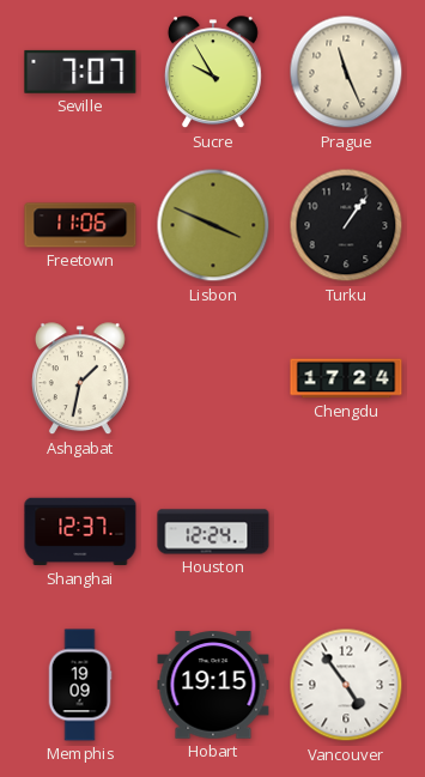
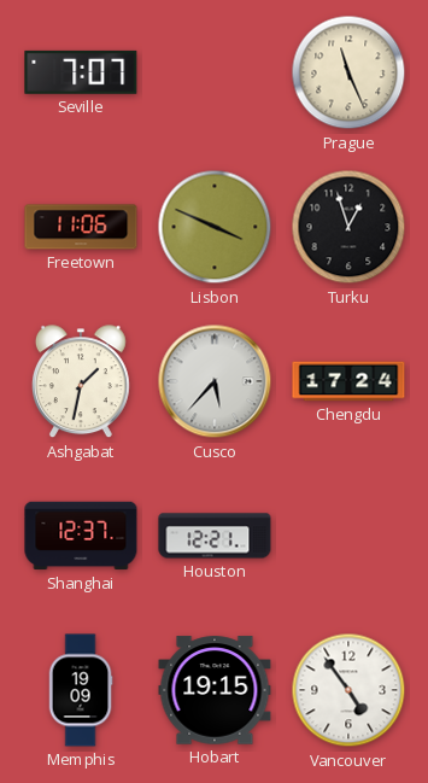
Sucre: 9:55 -> none (213, 73)
Turku: 1:06 -> 12:57 (348, 227)
Cusco: none -> 5:37 (215, 381)
Houston: 12:24 -> 12:21 (215, 536)
